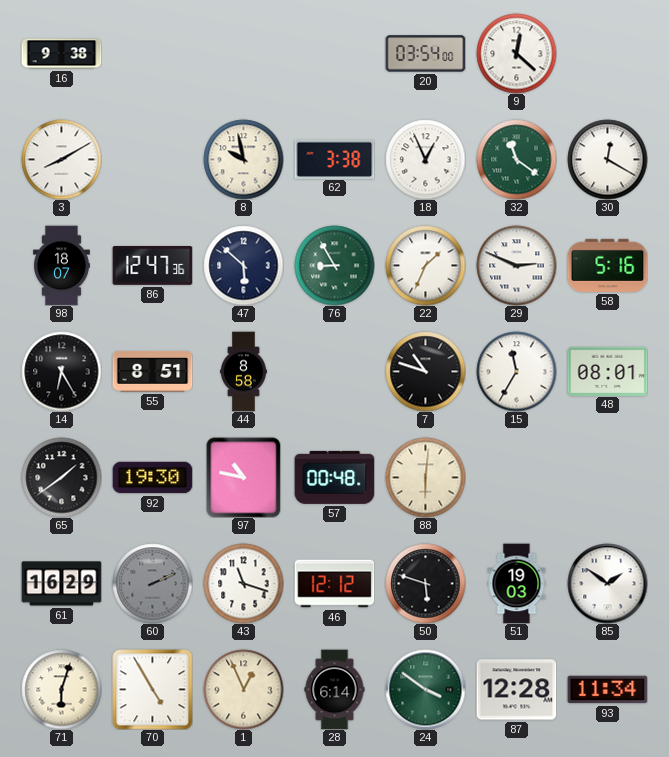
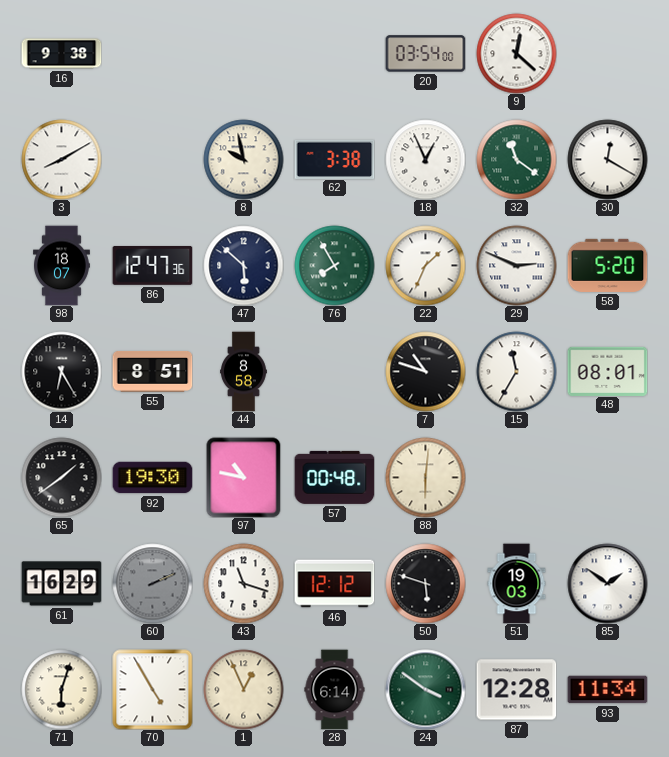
76: 8:55 -> 7:55 (334, 265)
58: 5:16 -> 5:20 (607, 265)
